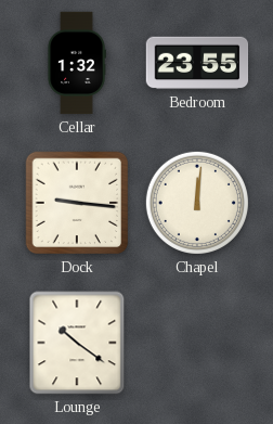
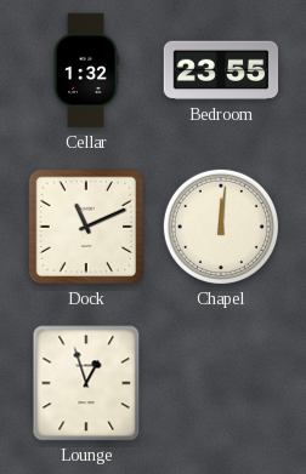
Dock: 9:16 -> 11:11 (86, 227)
Lounge: 10:21 -> 12:57 (86, 383)
